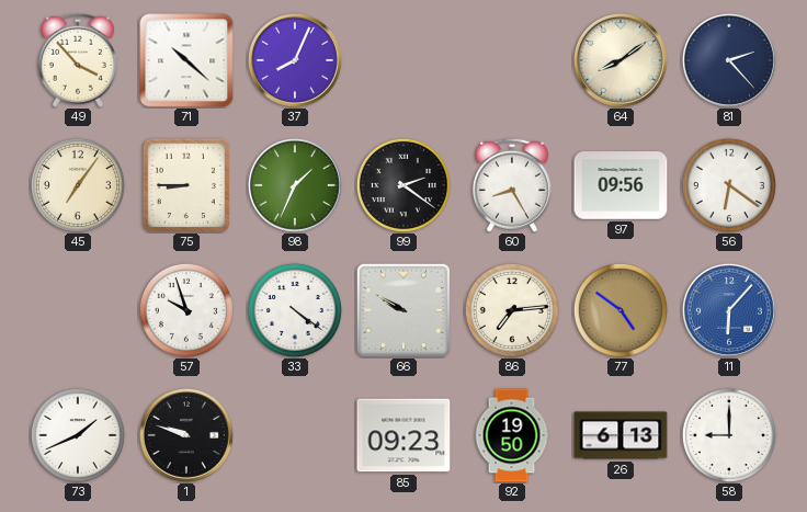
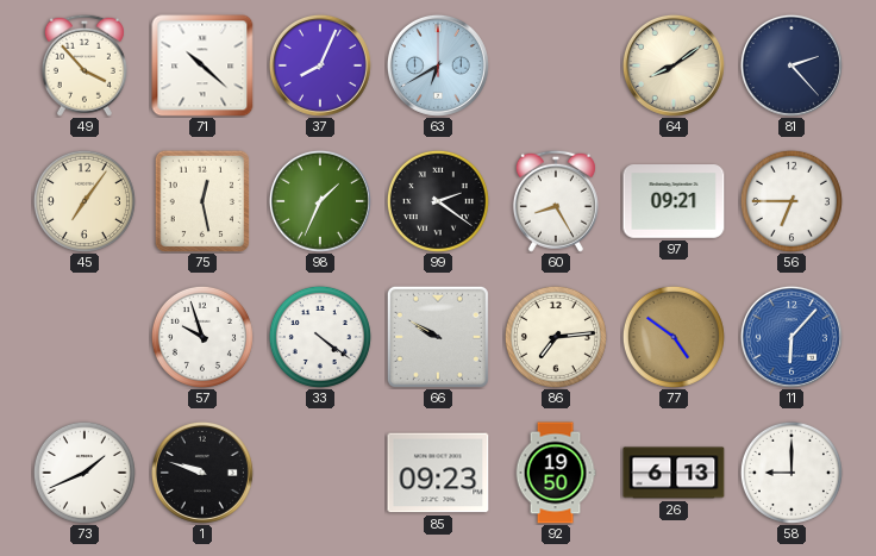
63: none -> 6:40 (438, 65)
75: 8:45 -> 12:28 (202, 201)
97: 09:56 -> 09:21 (674, 201)
56: 6:21 -> 6:45 (791, 201)
